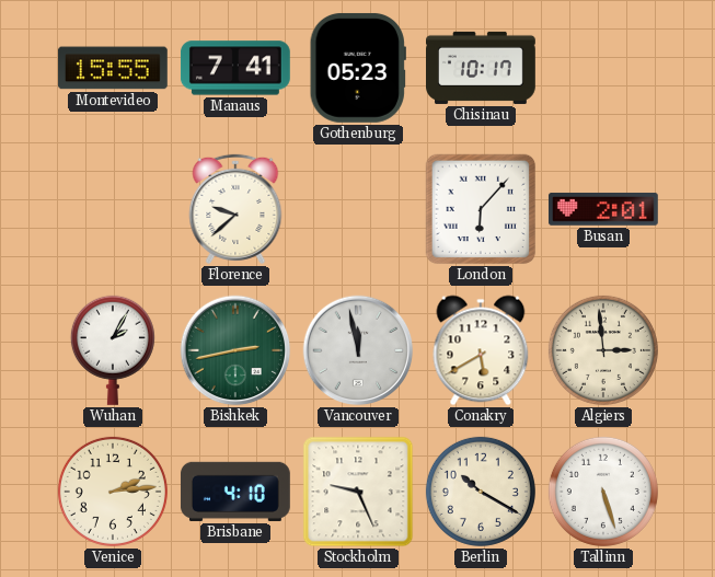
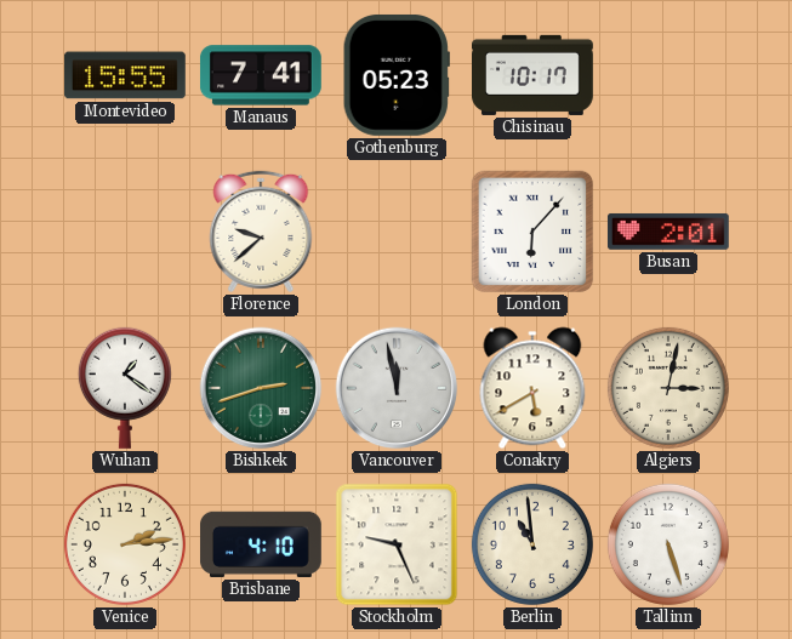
Wuhan: 2:05 -> 1:21 (125, 388)
Bishkek: 2:43 -> 2:42 (261, 388)
Algiers: 2:59 -> 3:02 (668, 388)
Berlin: 10:20 -> 10:59 (532, 544)
